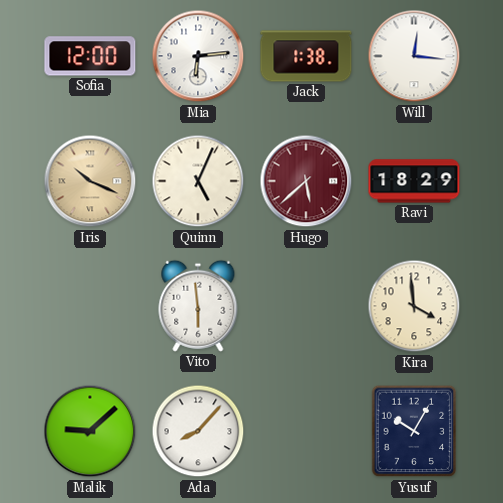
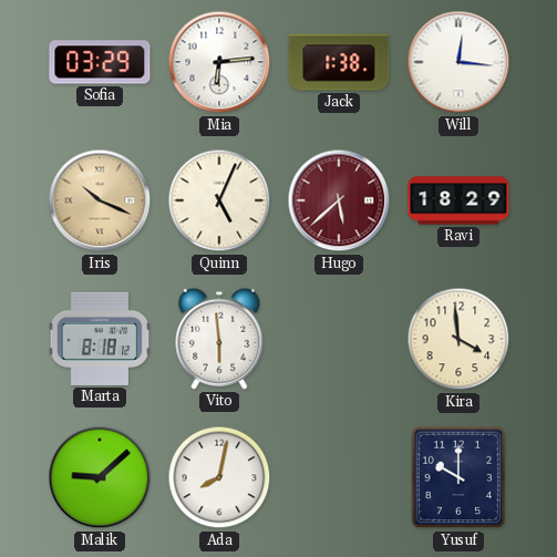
Sofia: 12:00 -> 03:29 (100, 62)
Marta: none -> 8:18 (100, 339)
Ada: 8:07 -> 8:02 (219, 477)
Yusuf: 10:05 -> 10:00 (458, 477)
